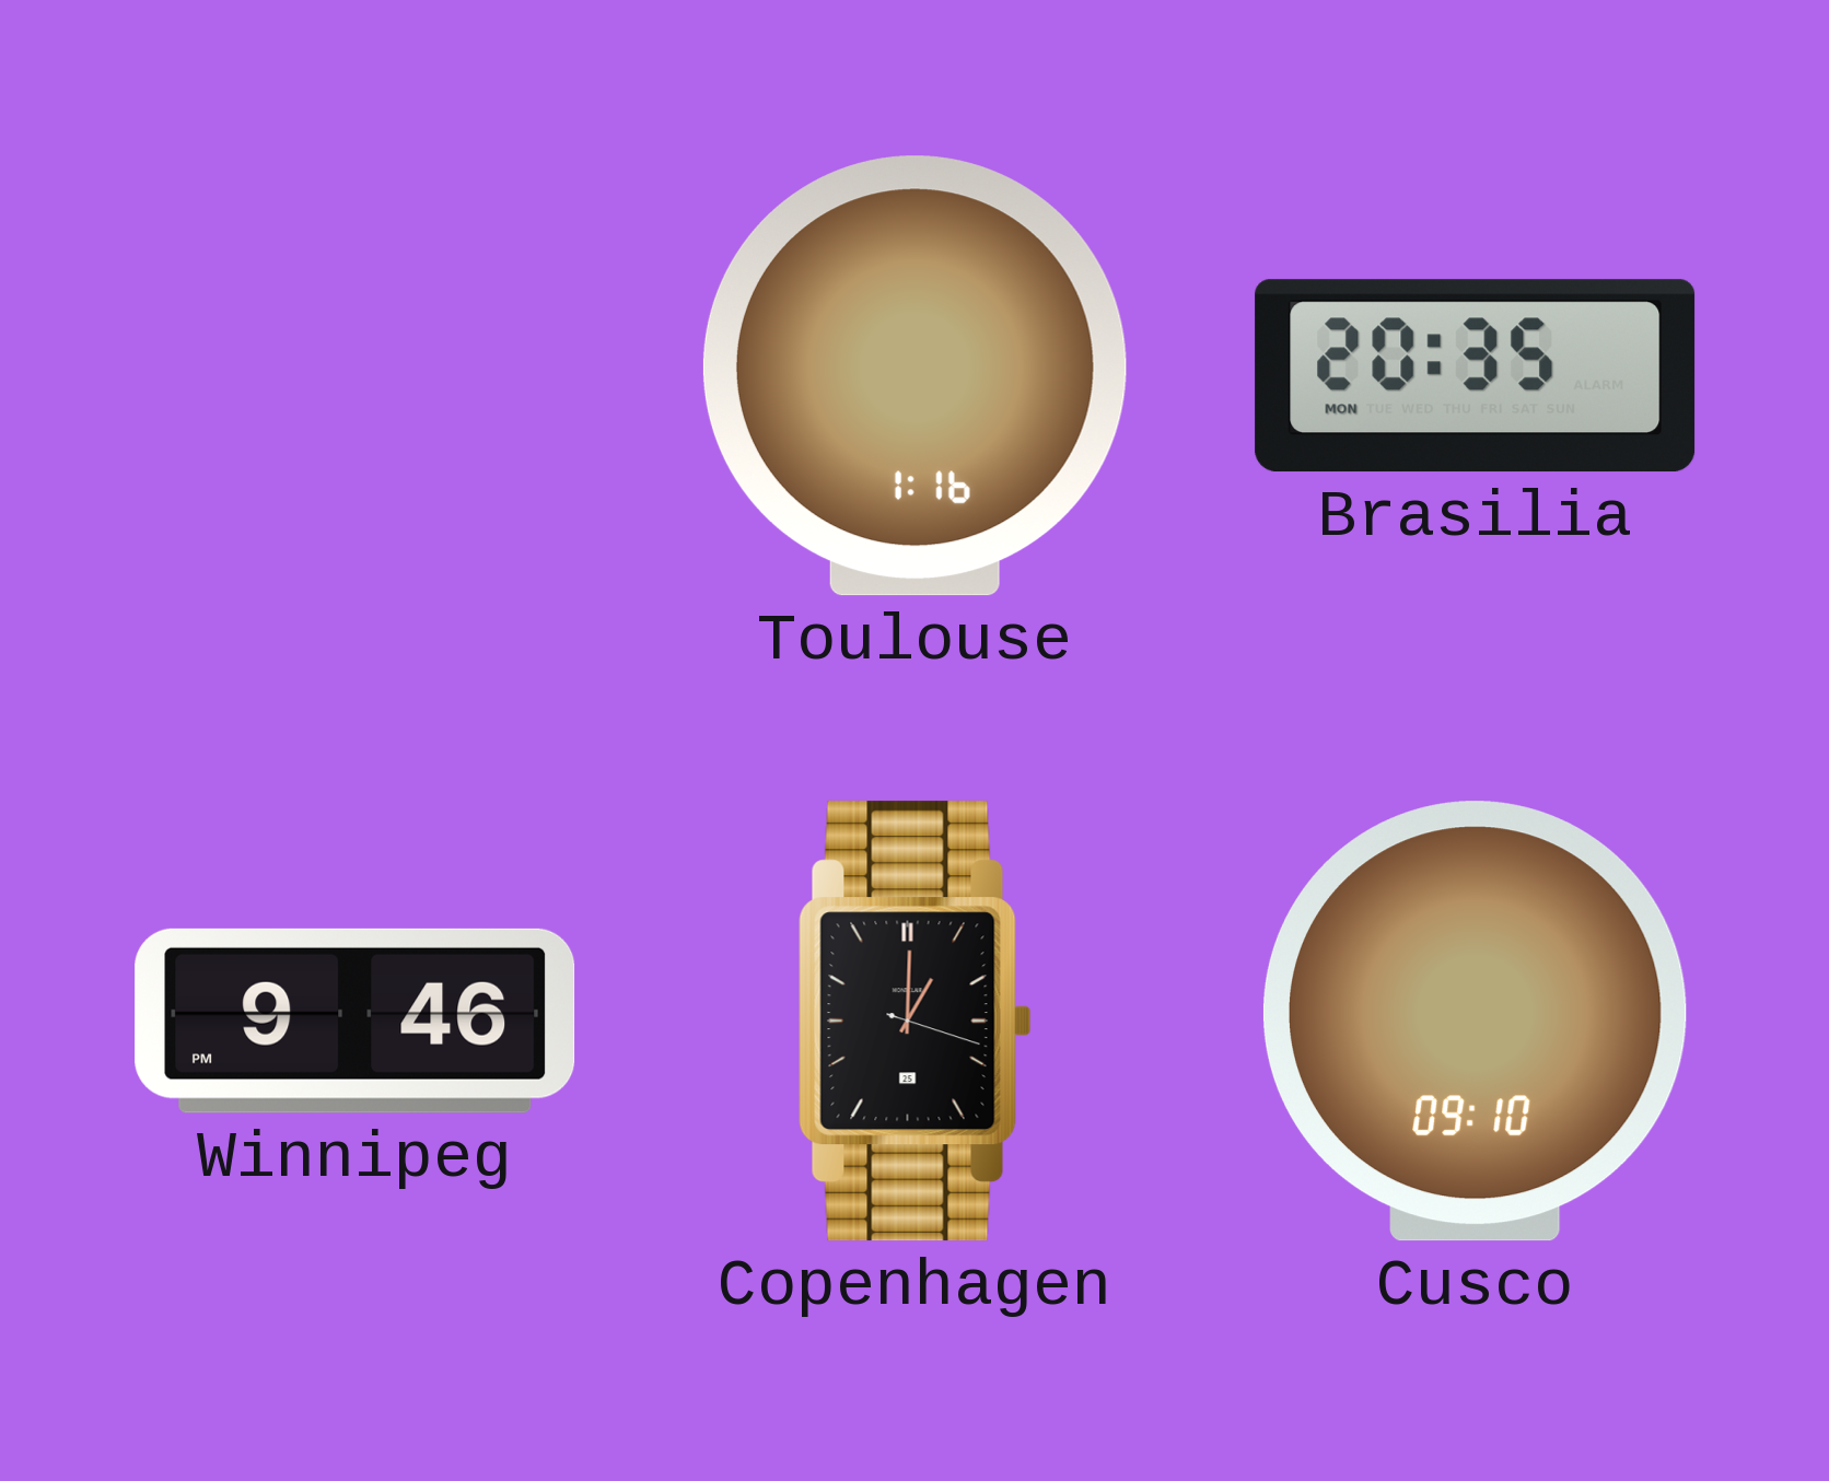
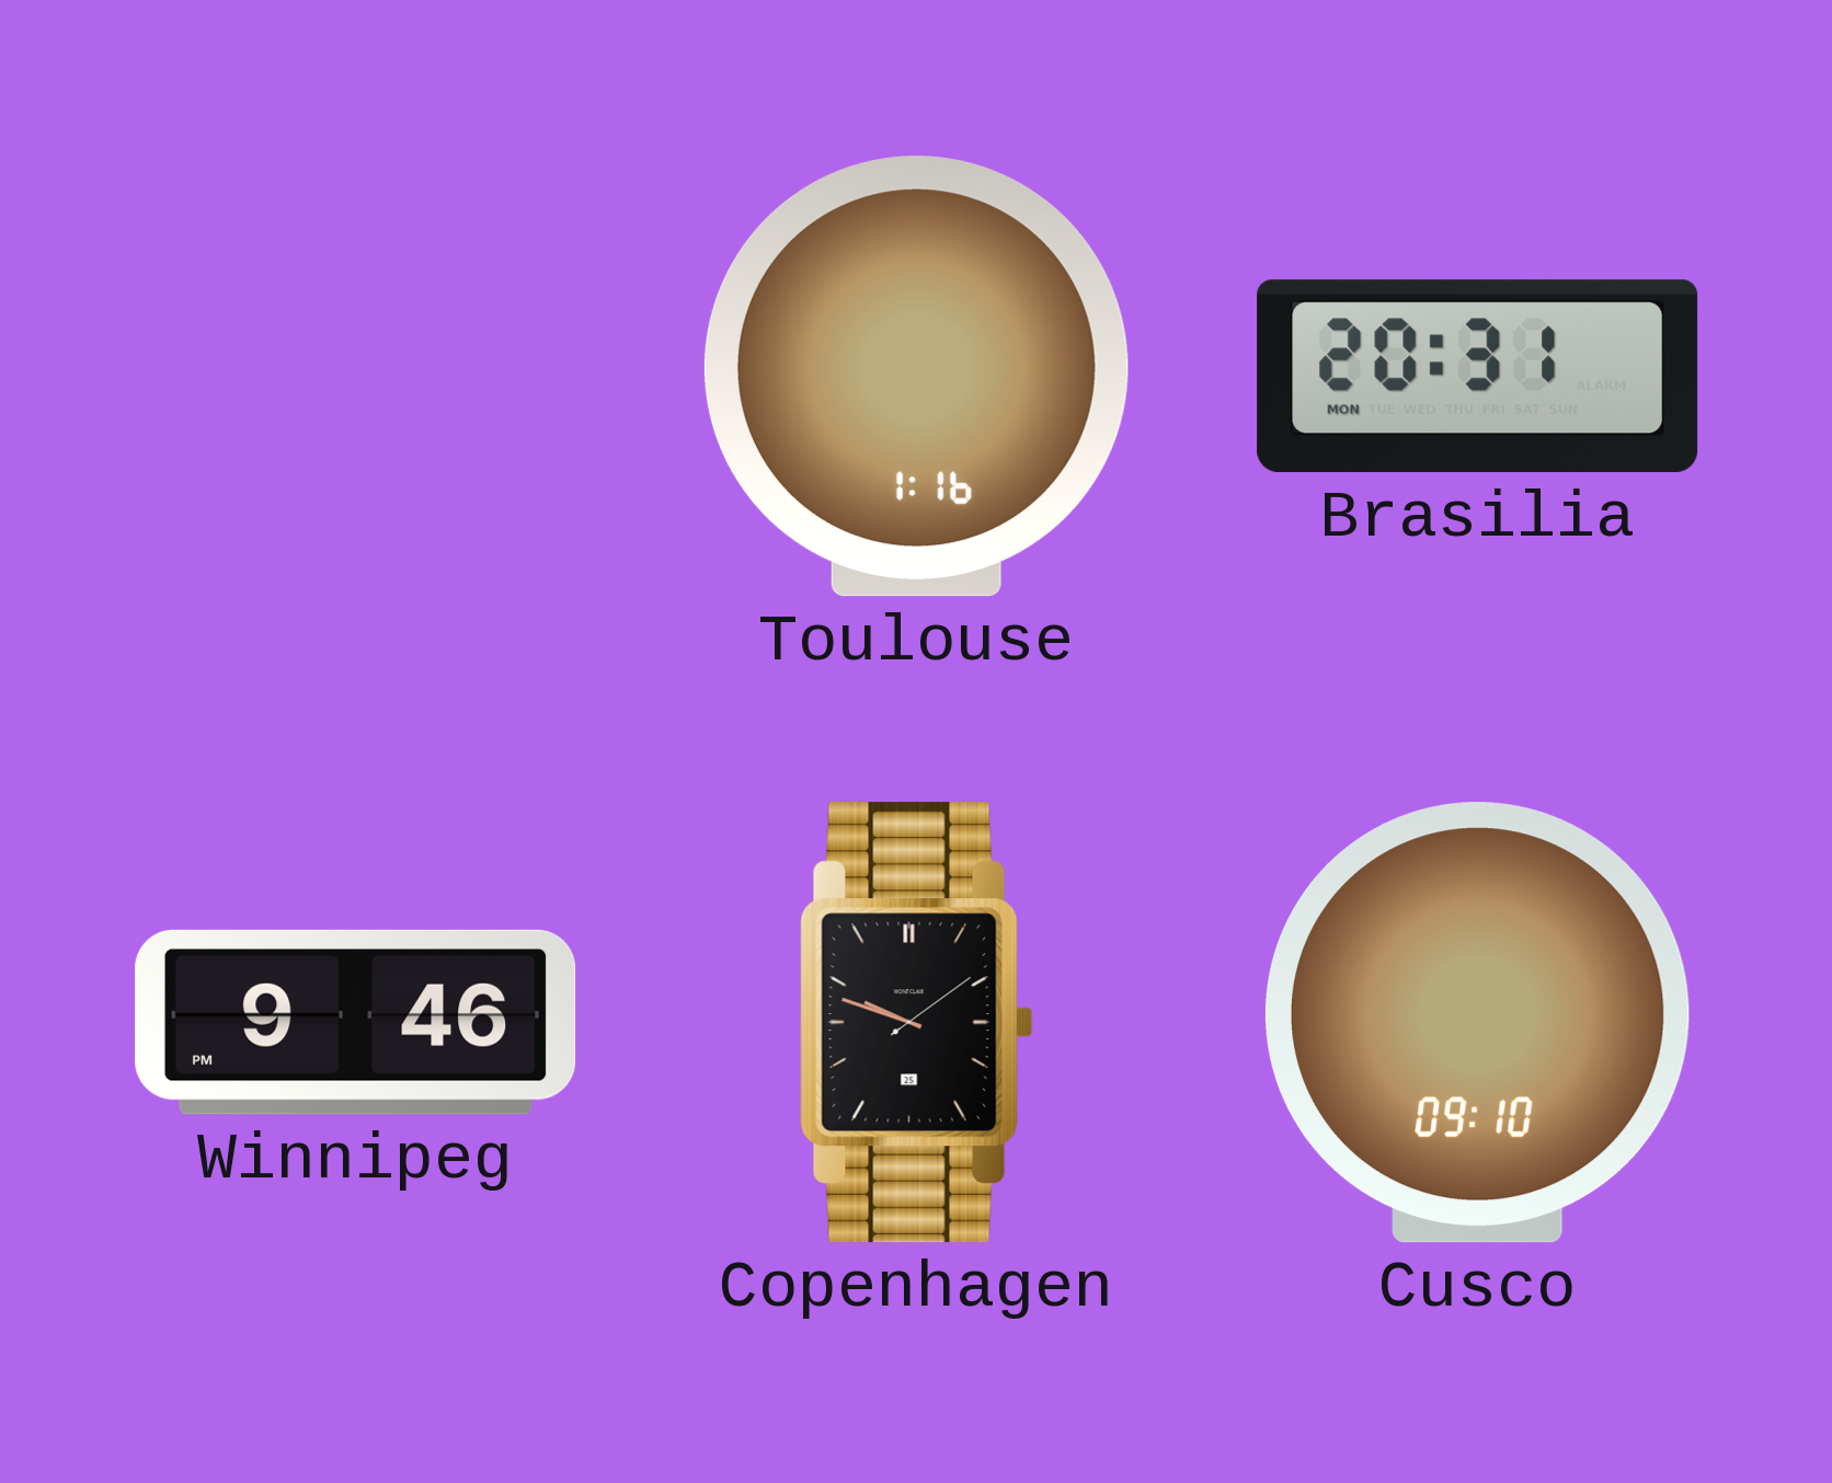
Brasilia: 20:35 -> 20:31 (1478, 377)
Copenhagen: 1:00 -> 9:48 (917, 1023)
